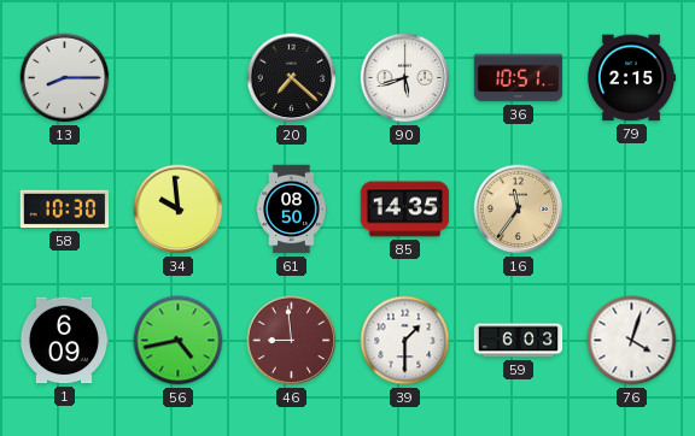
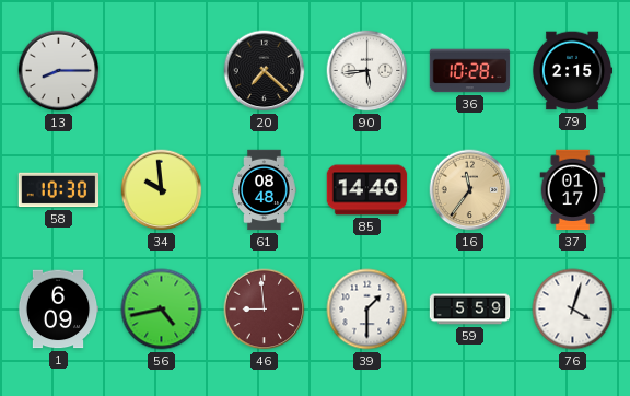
90: 5:42 -> 5:44 (367, 71)
36: 10:51 -> 10:28 (470, 71)
61: 08:50 -> 08:48 (265, 190)
85: 14:35 -> 14:40 (367, 190)
37: none -> 01:17 (573, 190)
59: 6:03 -> 5:59 (470, 310)
